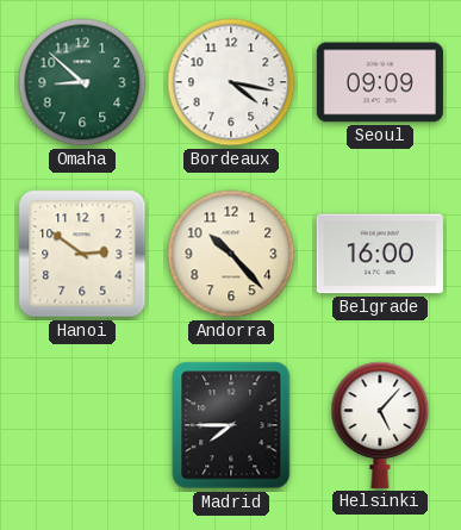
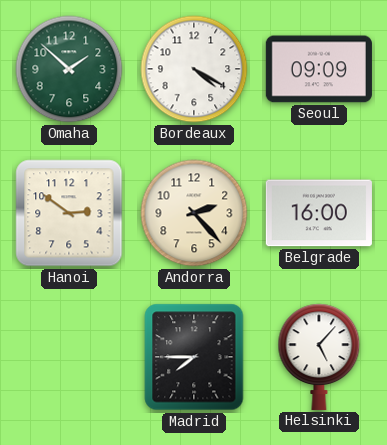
Omaha: 8:52 -> 1:52 (69, 69)
Bordeaux: 4:17 -> 4:20 (194, 69)
Andorra: 10:23 -> 2:23 (194, 213)
